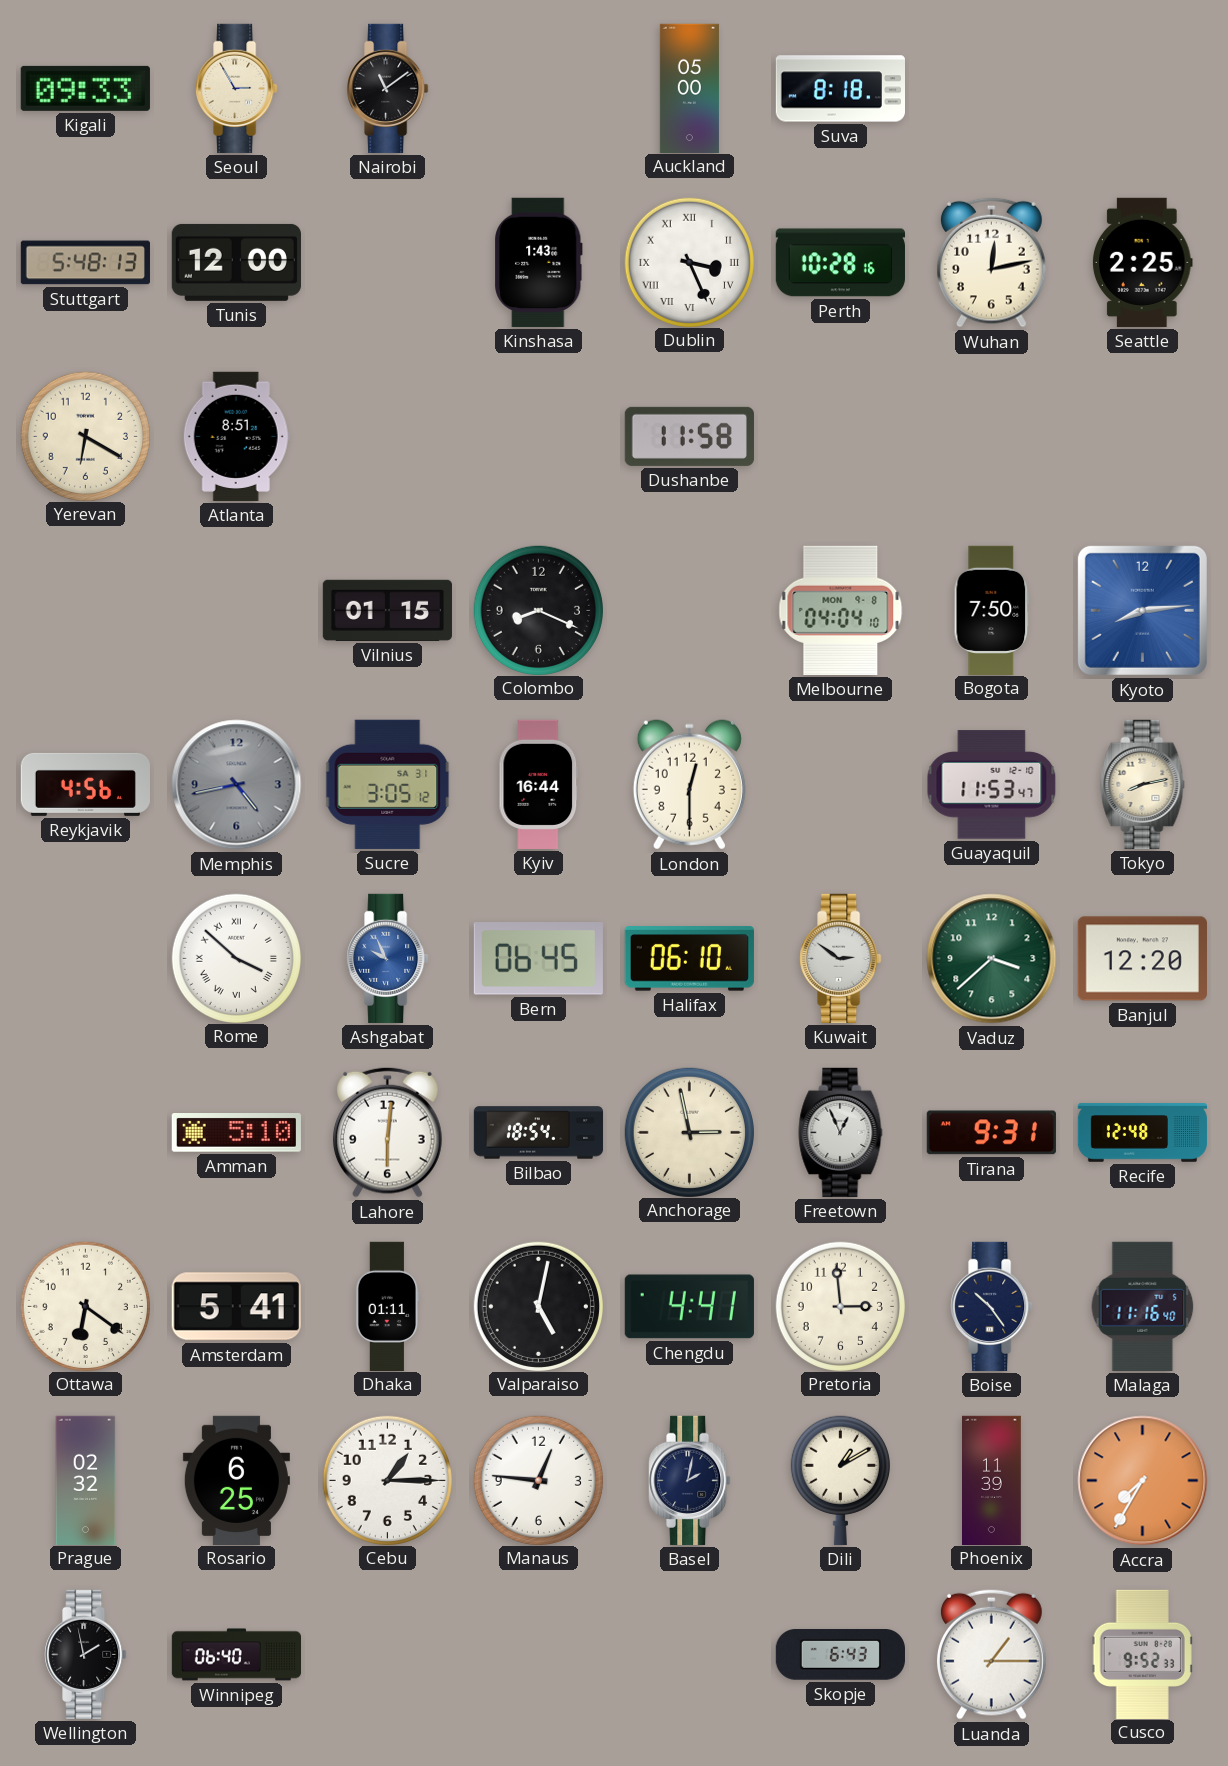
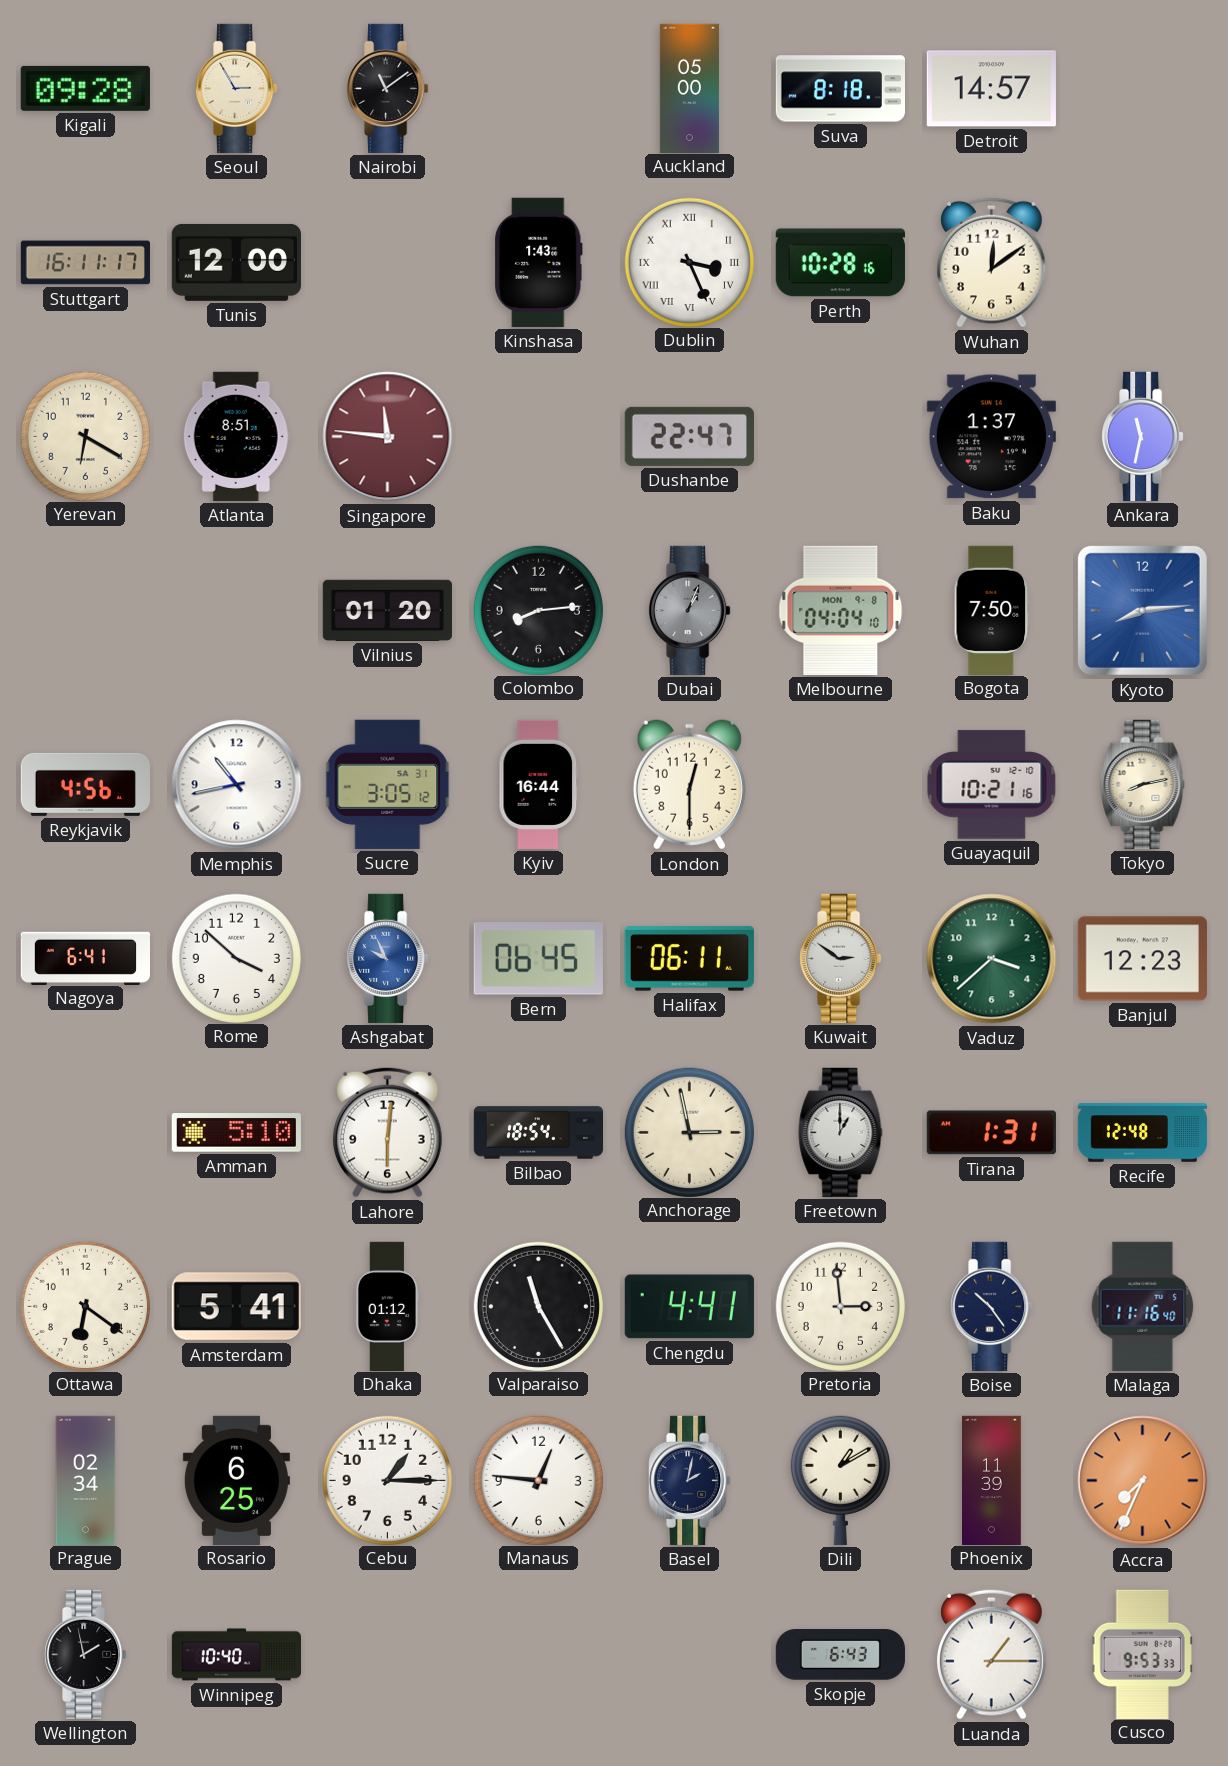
Kigali: 09:33 -> 09:28 (85, 88)
Detroit: none -> 14:57 (991, 89)
Stuttgart: 5:48 -> 16:11 (85, 263)
Wuhan: 12:13 -> 12:09 (992, 262)
Seattle: 2:25 -> none (1143, 262)
Singapore: none -> 11:46 (388, 437)
Dushanbe: 11:58 -> 22:47 (689, 436)
Baku: none -> 1:37 (991, 437)
Ankara: none -> 11:32 (1143, 436)
Vilnius: 01:15 -> 01:20 (387, 610)
Colombo: 8:19 -> 8:14 (538, 610)
Dubai: none -> 1:04 (690, 610)
Memphis: 4:43 -> 10:43 (237, 785)
Memphis dial: grey -> white (237, 785)
Guayaquil: 11:53 -> 10:21 (992, 785)
Nagoya: none -> 6:41 (85, 958)
Rome numerals: Roman -> Arabic (236, 958)
Halifax: 06:10 -> 06:11 (689, 959)
Banjul: 12:20 -> 12:23 (1142, 959)
Freetown: 12:56 -> 1:00 (841, 1132)
Tirana: 9:31 -> 1:31 (991, 1133)
Dhaka: 01:11 -> 01:12 (388, 1306)
Valparaiso: 5:02 -> 11:25 (538, 1306)
Prague: 02:32 -> 02:34 (86, 1480)
Accra: 7:35 -> 7:34 (1143, 1481)
Winnipeg: 06:40 -> 10:40 (237, 1655)
Cusco: 9:52 -> 9:53 (1142, 1654)
